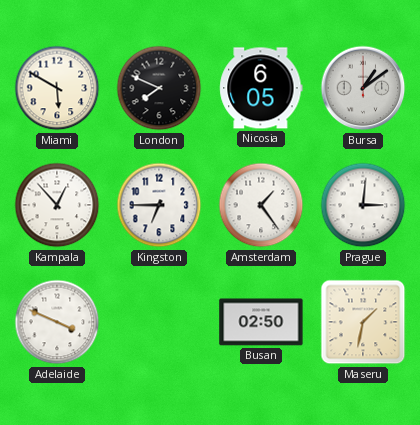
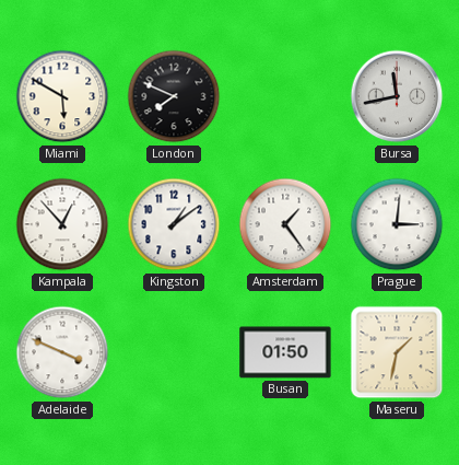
Nicosia: 6:05 -> none (261, 88)
Bursa: 1:09 -> 11:43 (397, 96)
Kingston: 6:45 -> 1:09 (174, 224)
Busan: 02:50 -> 01:50 (285, 352)
